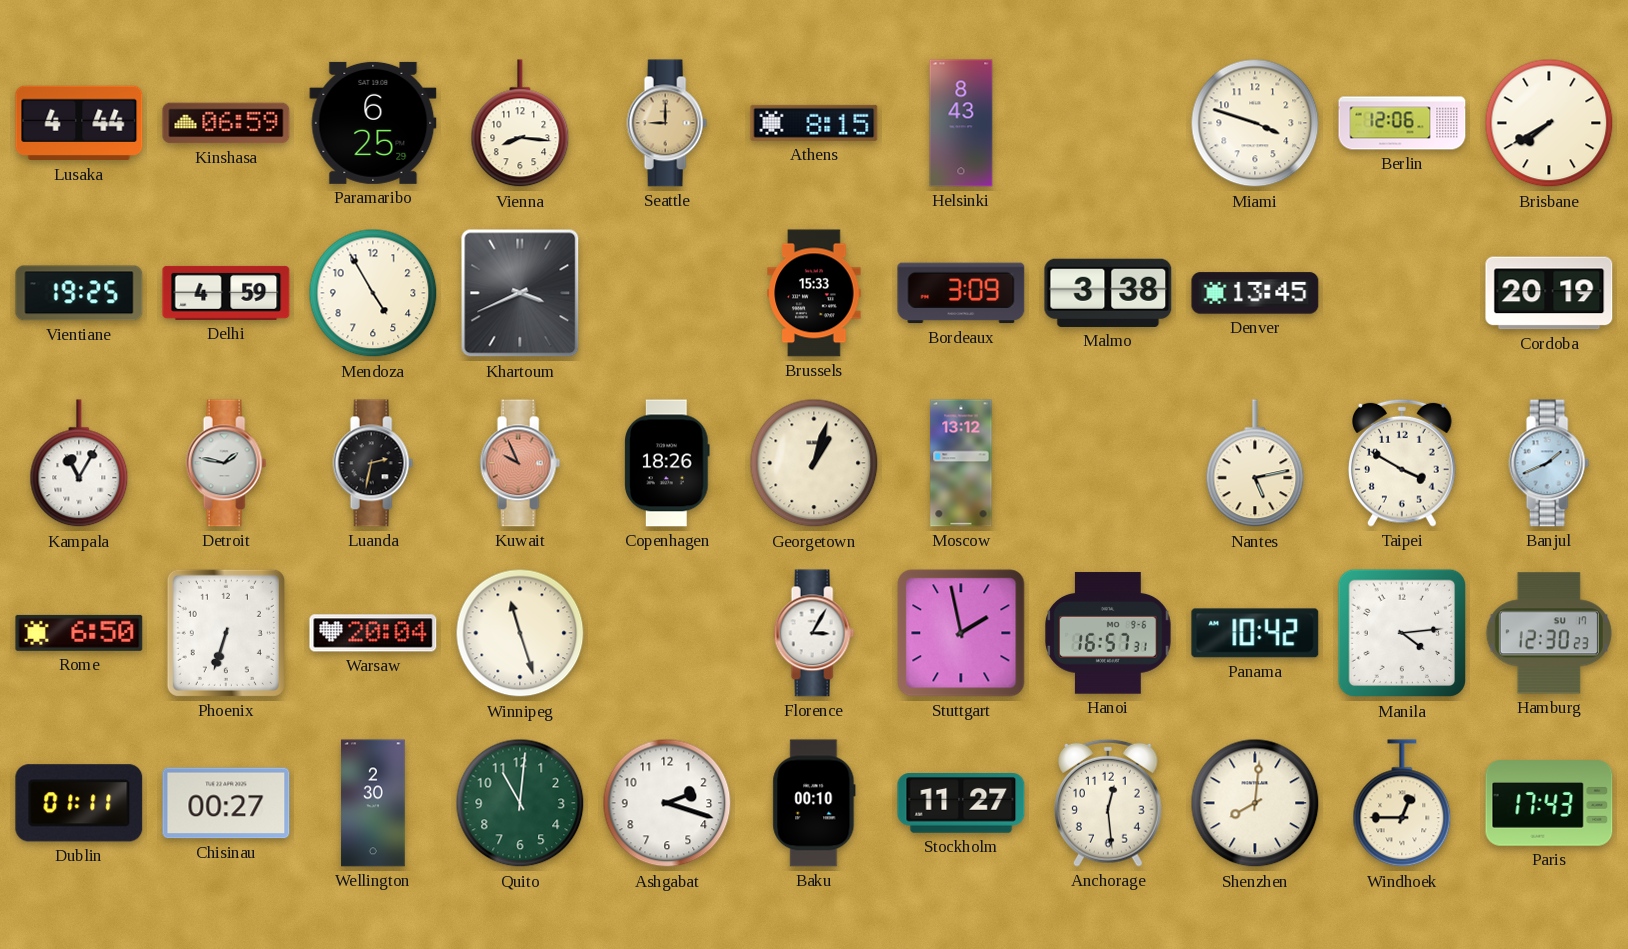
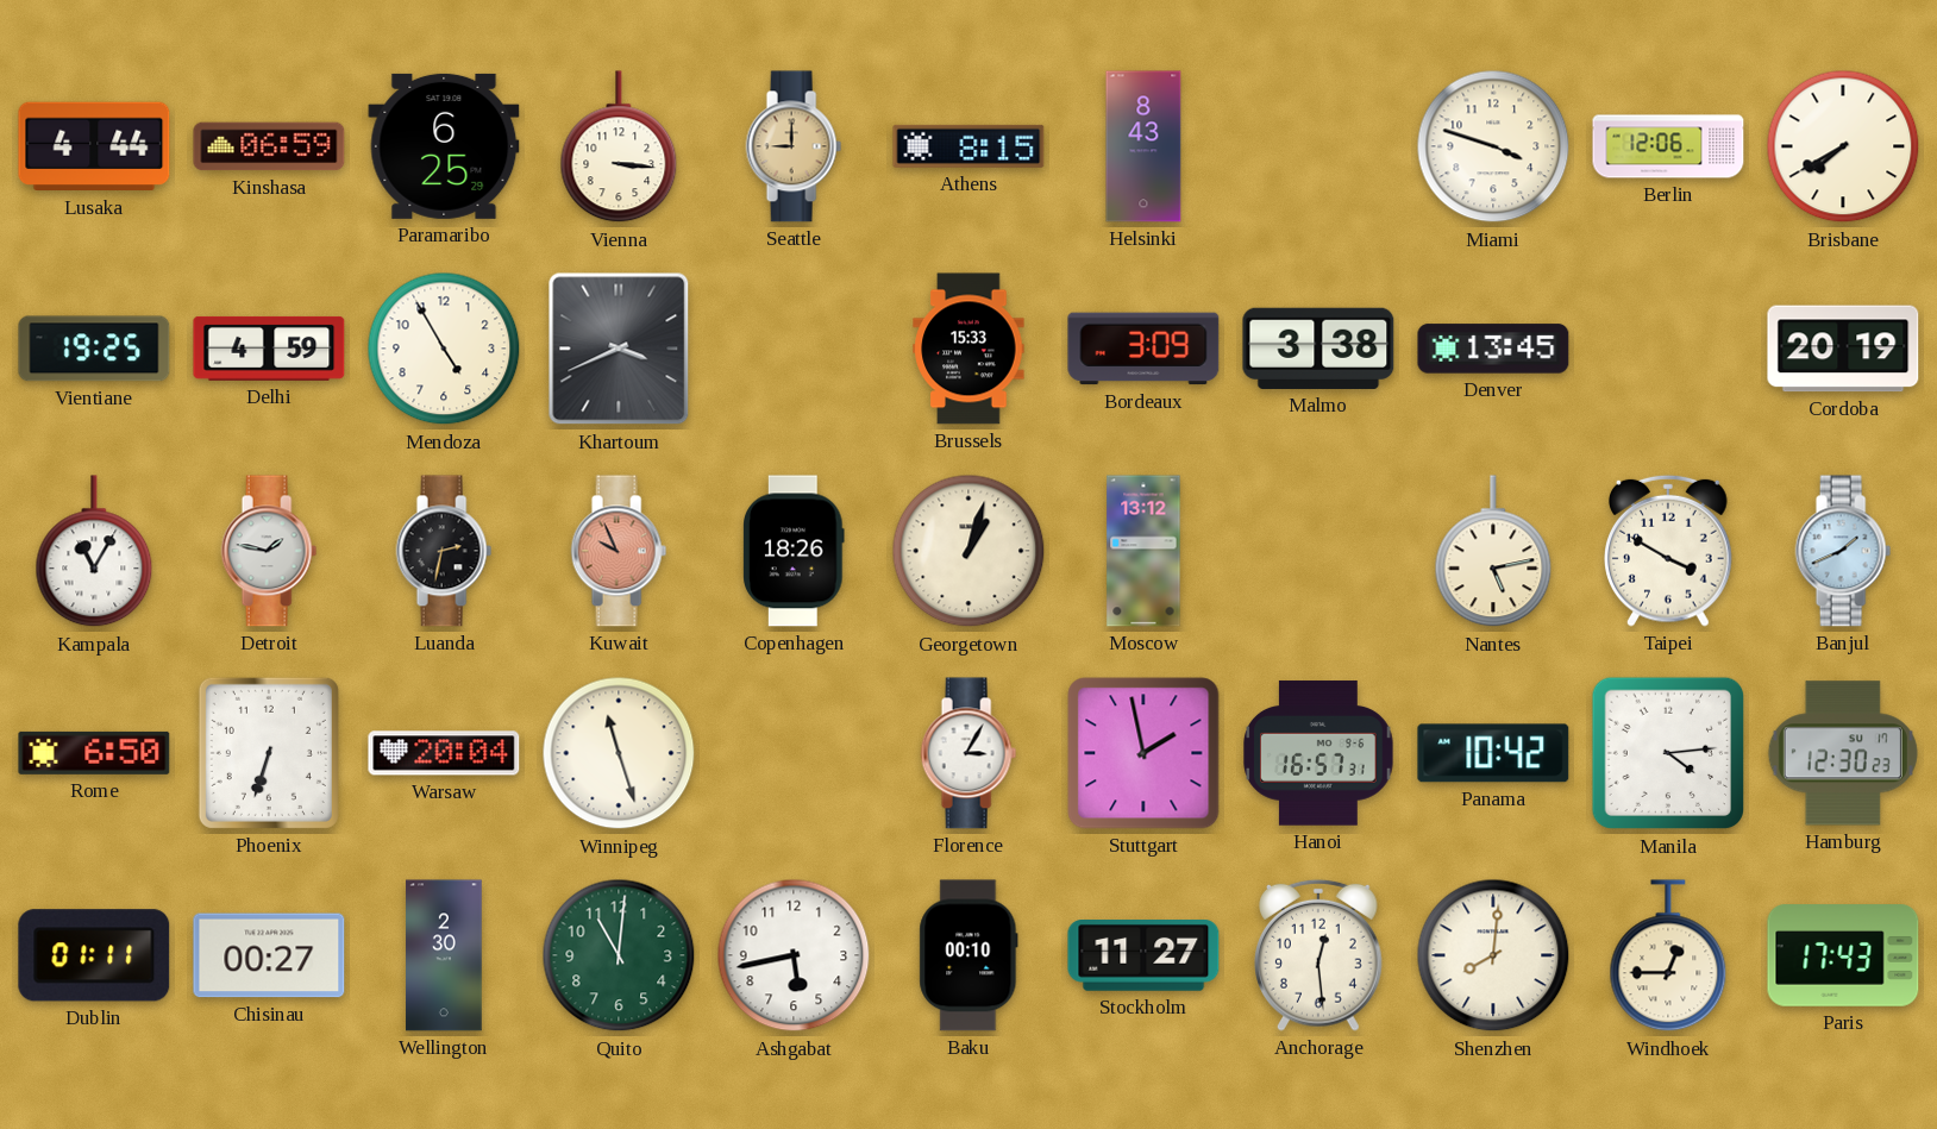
Vienna: 8:16 -> 3:16 (619, 148)
Ashgabat: 2:18 -> 5:43 (794, 955)
